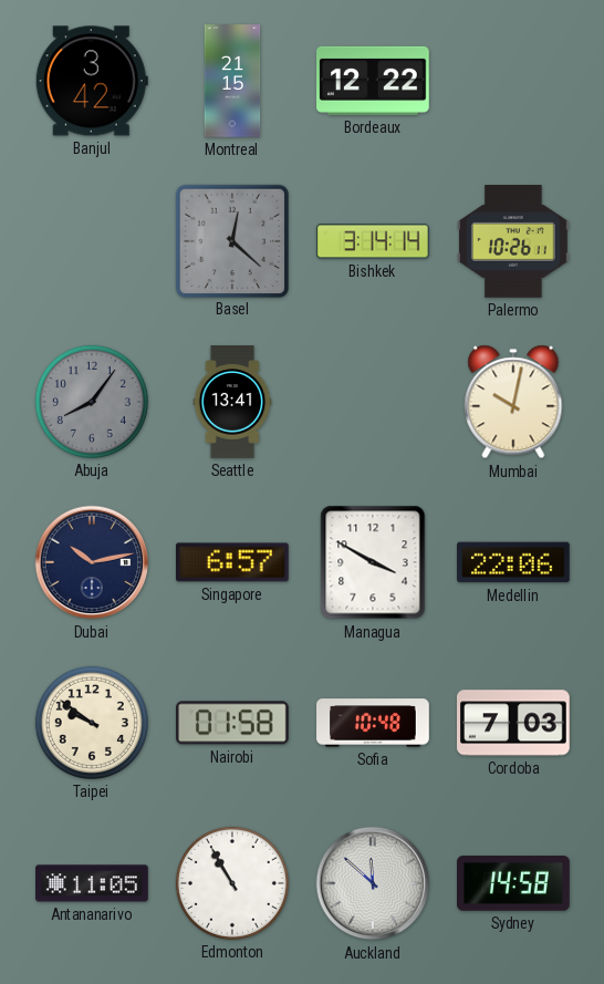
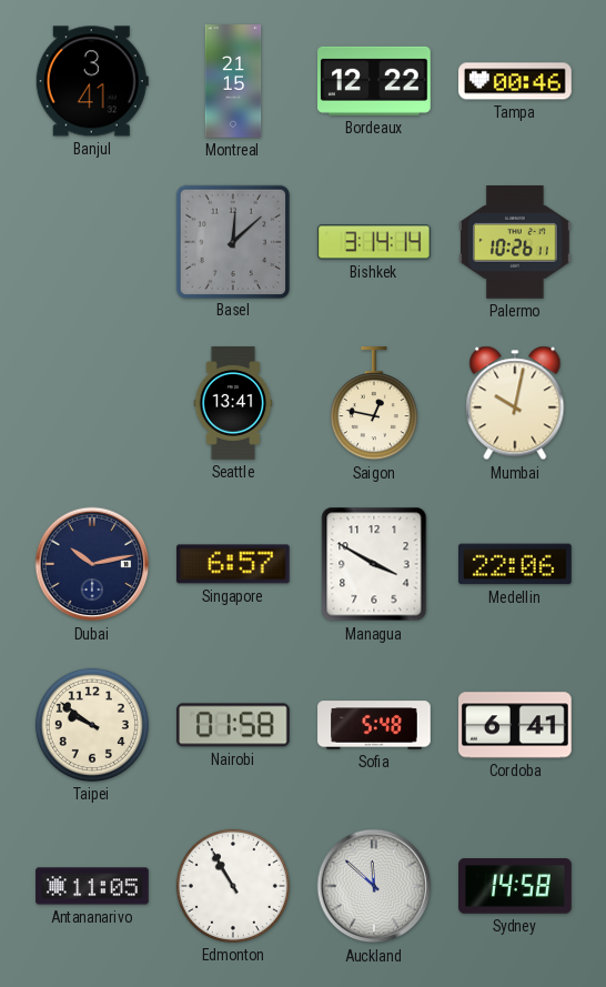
Banjul: 3:42 -> 3:41 (92, 81)
Tampa: none -> 00:46 (515, 81)
Basel: 12:22 -> 12:08 (232, 241)
Abuja: 8:06 -> none (92, 402)
Saigon: none -> 12:47 (374, 404)
Sofia: 10:48 -> 5:48 (374, 725)
Cordoba: 7:03 -> 6:41 (516, 725)
